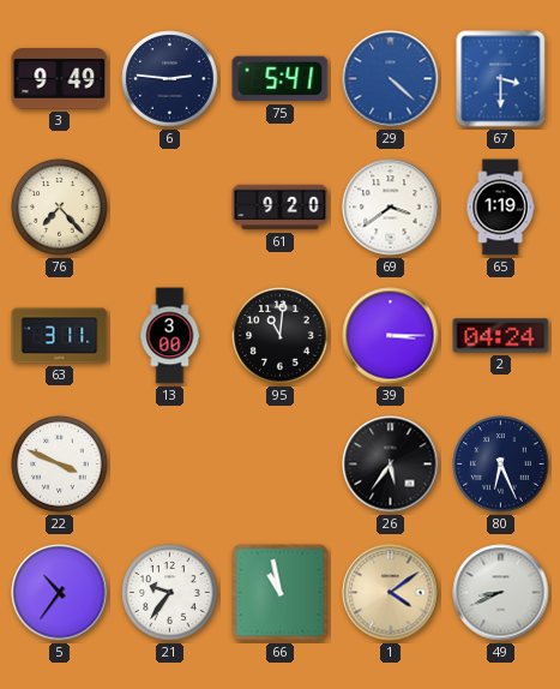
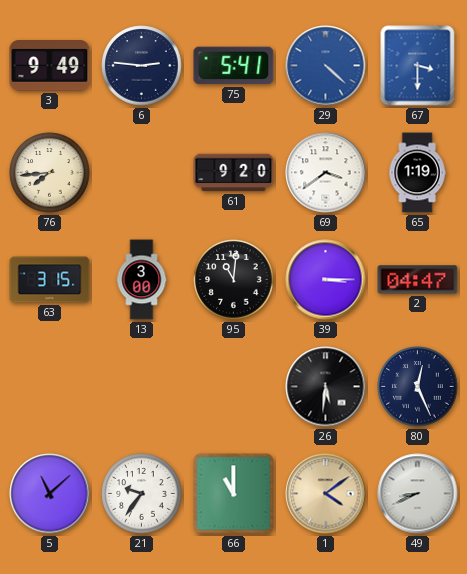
76: 7:23 -> 7:44 (50, 173)
63: 3:11 -> 3:15 (50, 280)
2: 04:24 -> 04:47 (418, 280)
22: 3:49 -> none (60, 465)
26: 5:36 -> 5:31 (326, 387)
80: 6:26 -> 12:26 (418, 387)
5: 10:36 -> 11:08 (50, 494)
66: 10:58 -> 11:00 (234, 494)
